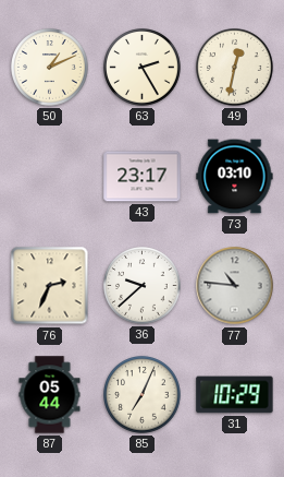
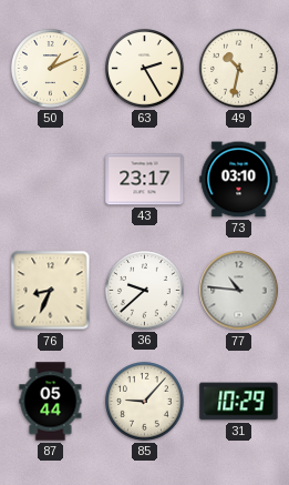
49: 12:32 -> 10:32 (239, 69)
76: 2:34 -> 8:34 (51, 291)
85: 7:04 -> 9:07 (145, 402)
